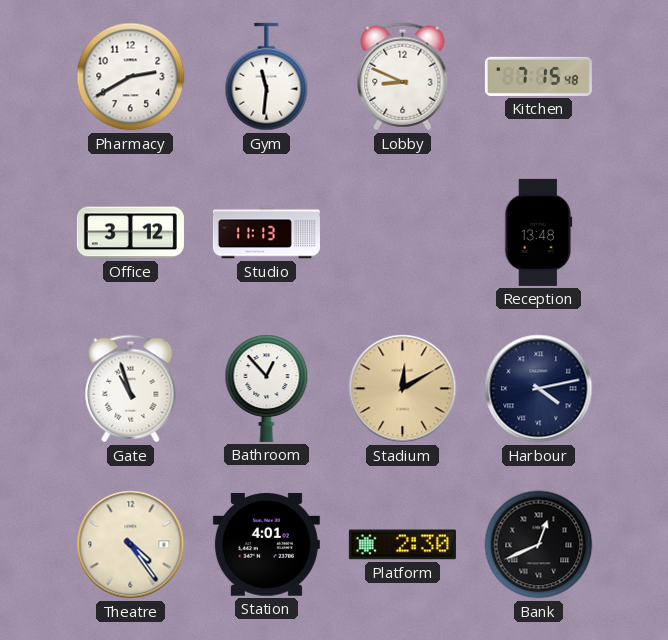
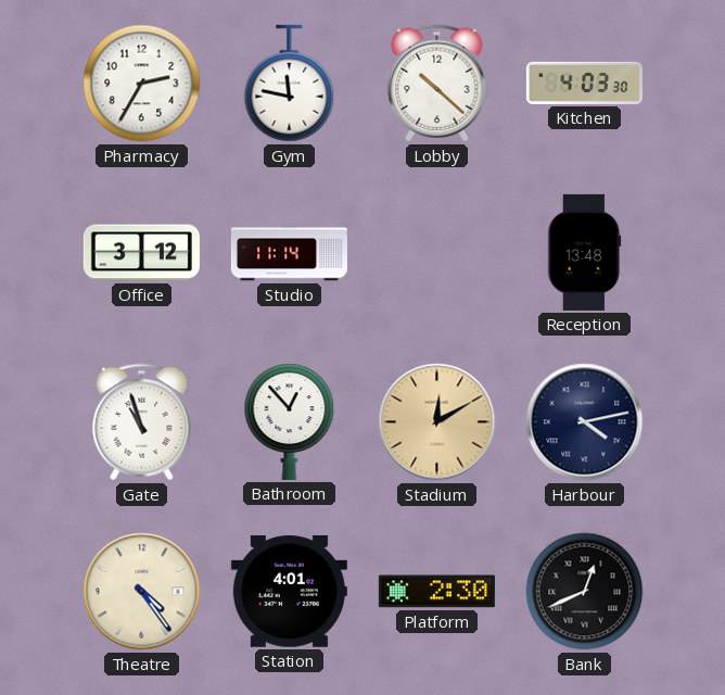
Pharmacy: 2:40 -> 2:35 (142, 84)
Gym: 11:31 -> 11:47 (290, 84)
Lobby: 8:49 -> 10:22 (437, 84)
Kitchen: 7:15 -> 4:03 (584, 83)
Studio: 11:13 -> 11:14 (289, 253)
